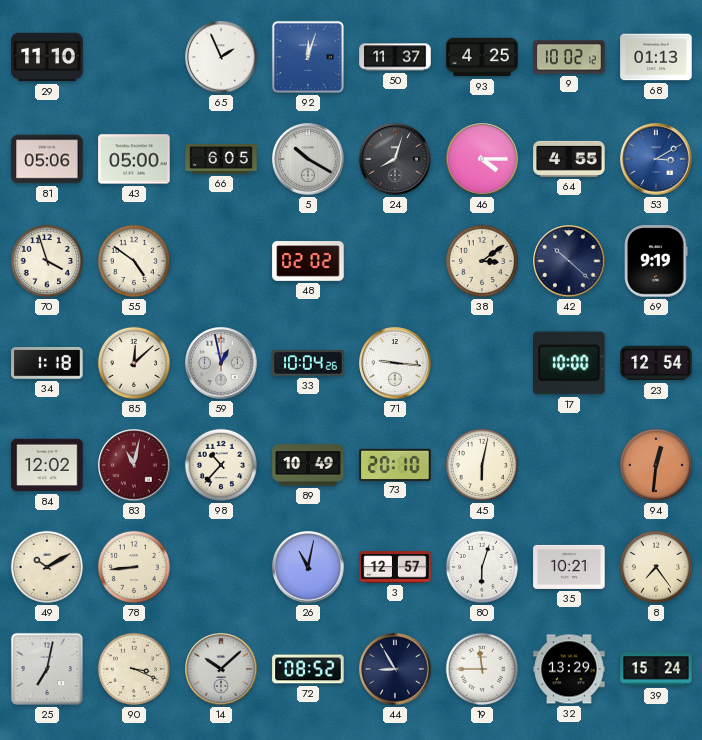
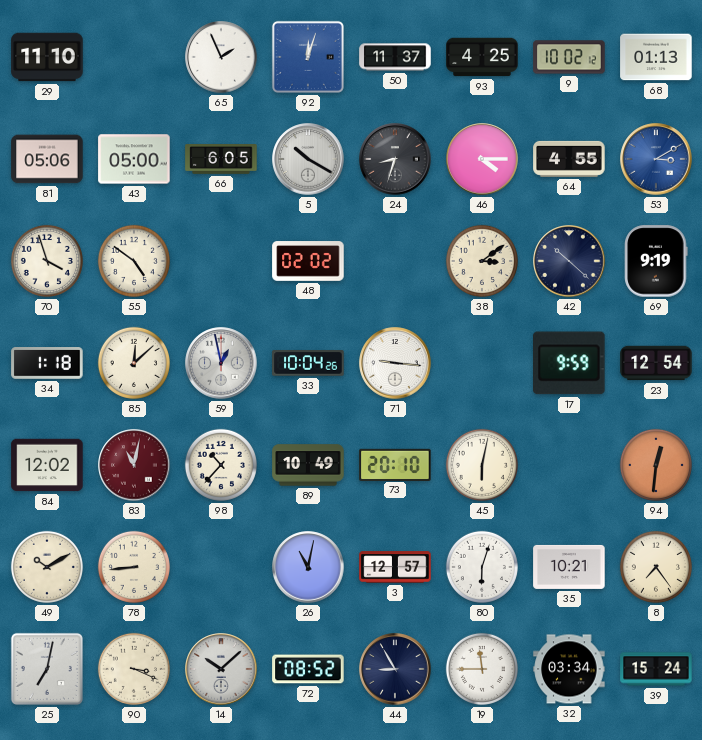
24: 8:03 -> 8:33 (395, 159)
17: 10:00 -> 9:59 (569, 363)
32: 13:29 -> 03:34 (569, 669)
